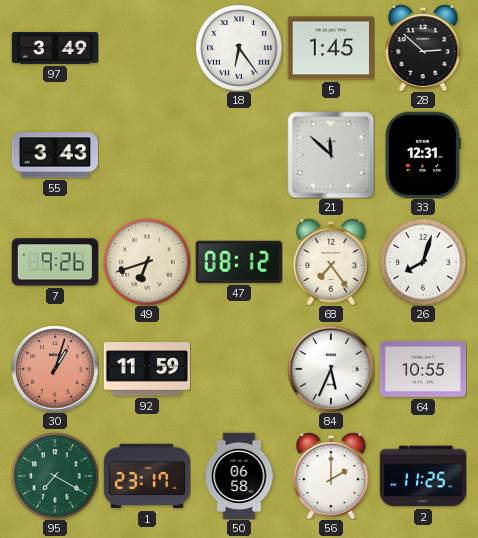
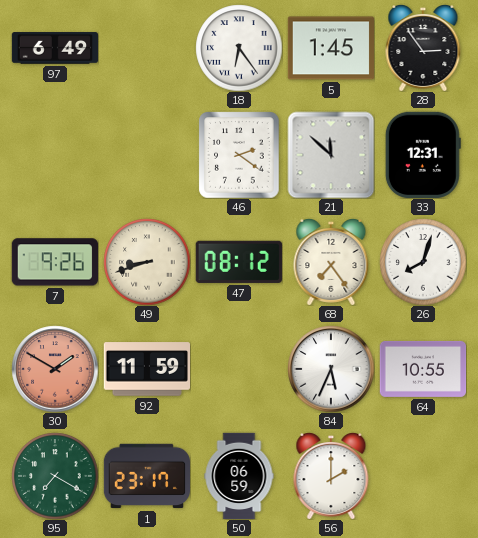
97: 3:49 -> 6:49 (55, 48)
28: 2:52 -> 2:54 (423, 48)
55: 3:43 -> none (55, 155)
46: none -> 2:21 (239, 155)
49: 6:42 -> 8:42 (147, 262)
30: 1:03 -> 1:50 (55, 369)
50: 06:58 -> 06:59 (239, 476)
2: 11:25 -> none (423, 476)
